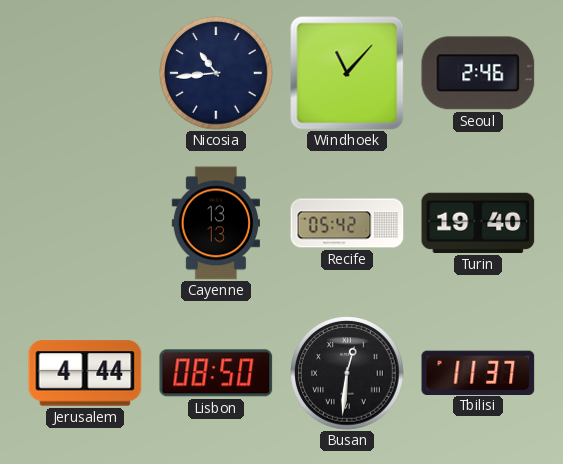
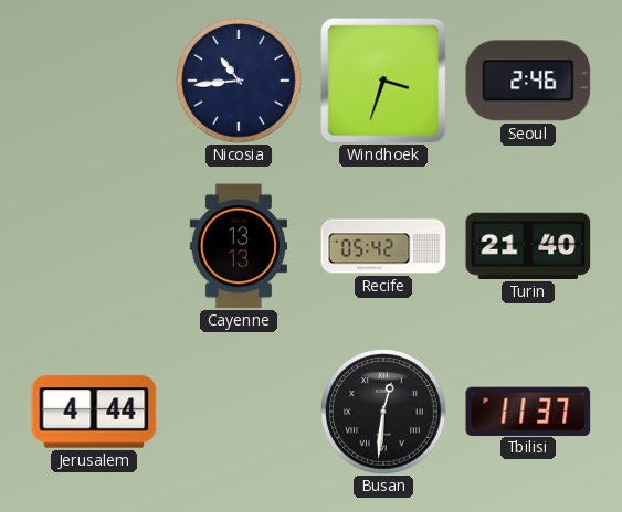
Windhoek: 11:07 -> 3:33 (383, 81)
Turin: 19:40 -> 21:40 (528, 246)
Lisbon: 08:50 -> none (216, 373)
